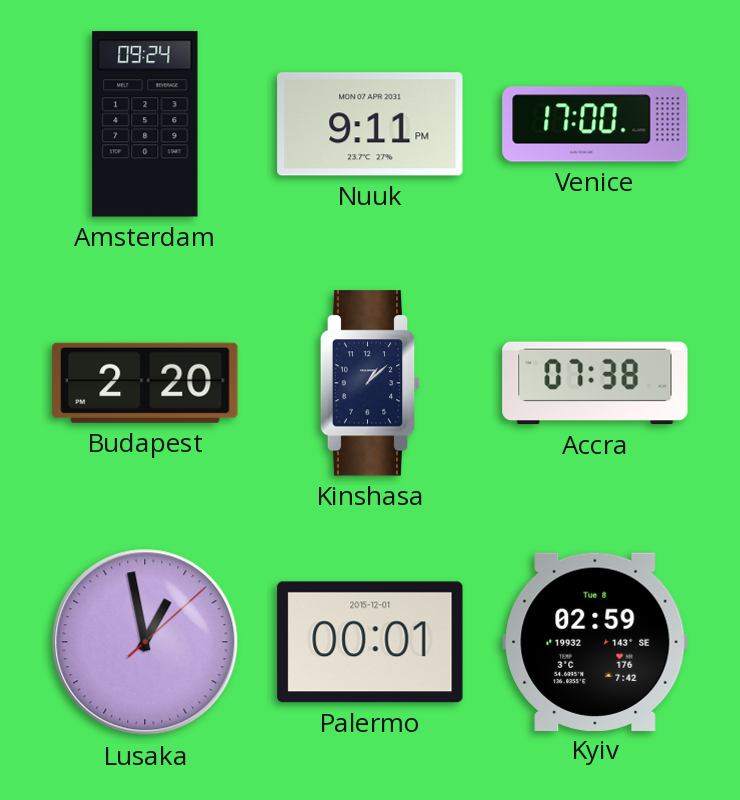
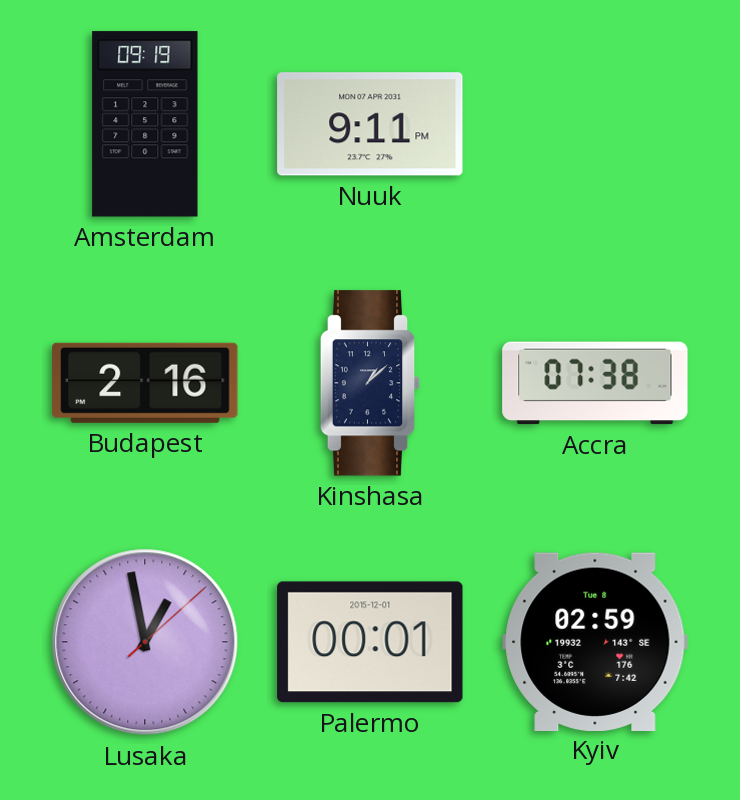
Amsterdam: 09:24 -> 09:19 (145, 124)
Venice: 17:00 -> none (595, 124)
Budapest: 2:20 -> 2:16 (145, 383)
